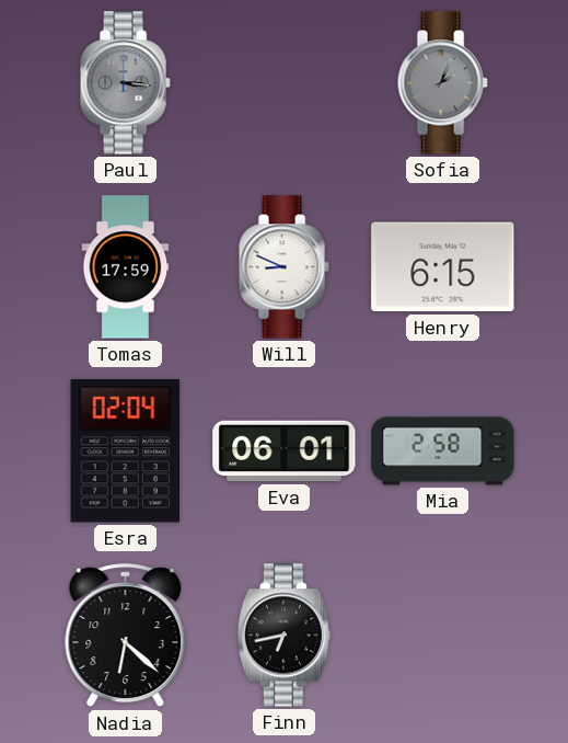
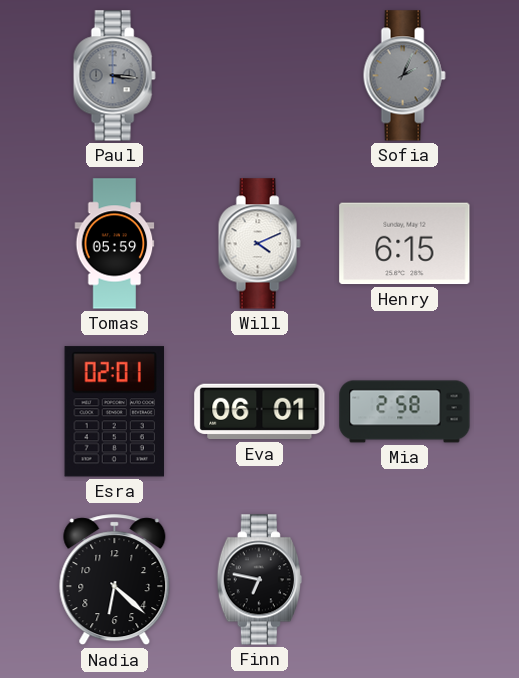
Tomas: 17:59 -> 05:59 (115, 244)
Will: 8:49 -> 4:11 (259, 244)
Esra: 02:04 -> 02:01 (114, 412)
Finn: 6:43 -> 6:47 (259, 580)
